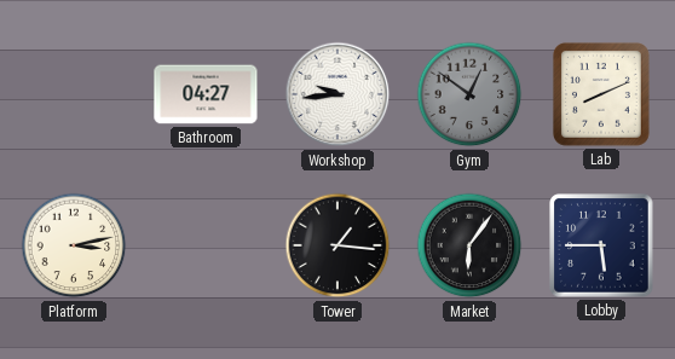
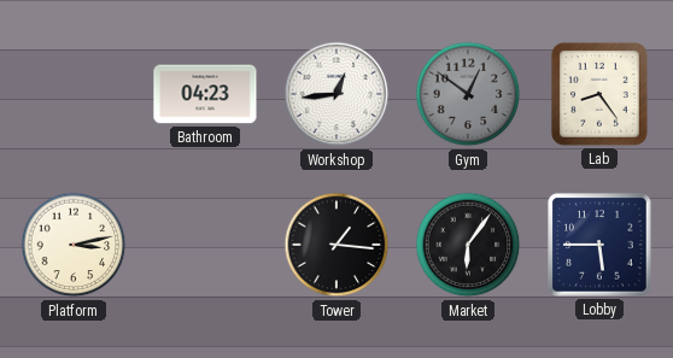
Bathroom: 04:27 -> 04:23 (205, 94)
Workshop: 9:44 -> 12:44 (336, 94)
Lab: 8:11 -> 8:24 (599, 94)
